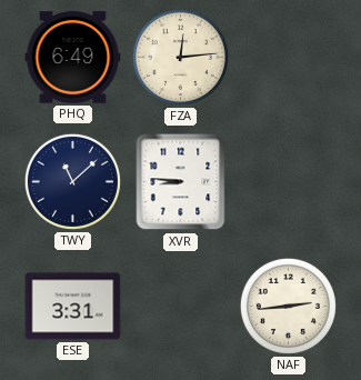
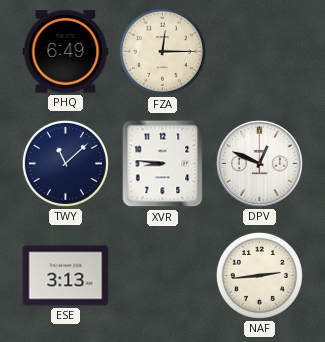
FZA: 12:14 -> 12:15 (162, 51)
DPV: none -> 12:49 (259, 163)
ESE: 3:31 -> 3:13 (66, 276)
